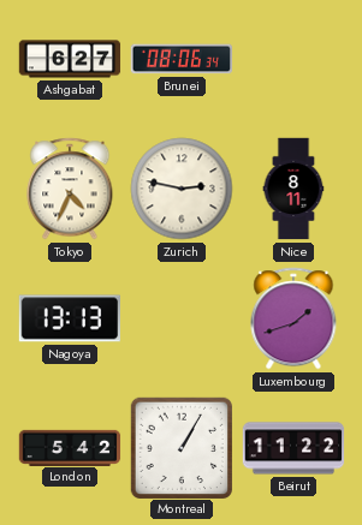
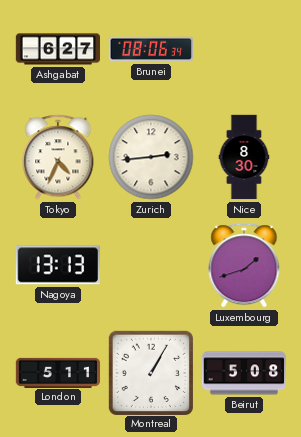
Zurich: 2:47 -> 2:44 (151, 157)
Nice: 8:11 -> 8:30 (244, 157)
London: 5:42 -> 5:11 (58, 372)
Beirut: 11:22 -> 5:08 (244, 373)
